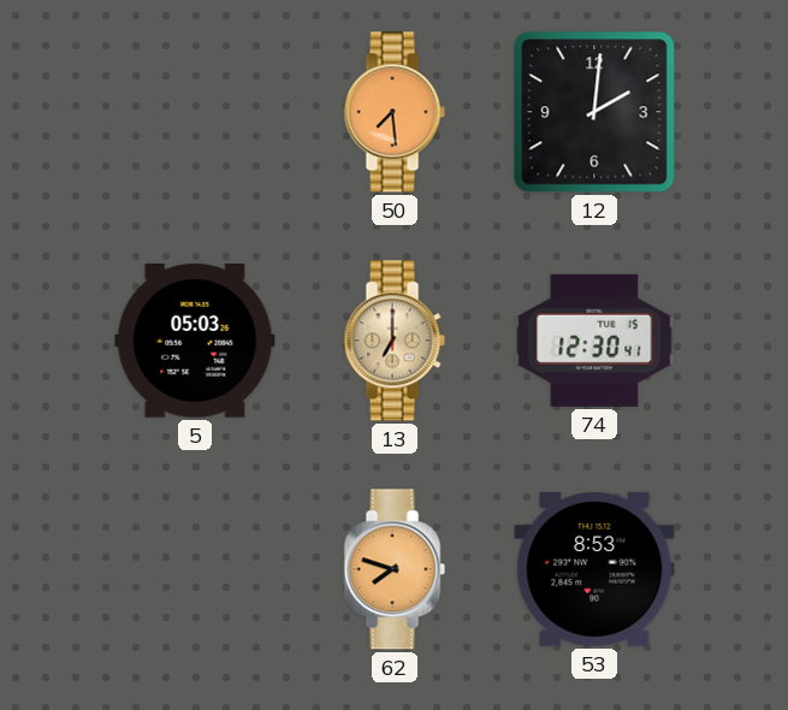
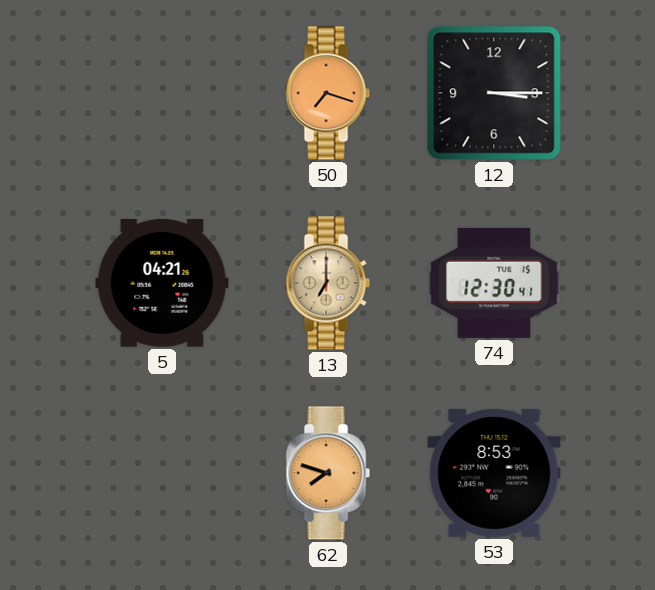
50: 7:29 -> 7:18 (328, 93)
12: 2:01 -> 3:15 (494, 93)
5: 05:03 -> 04:21 (162, 284)
